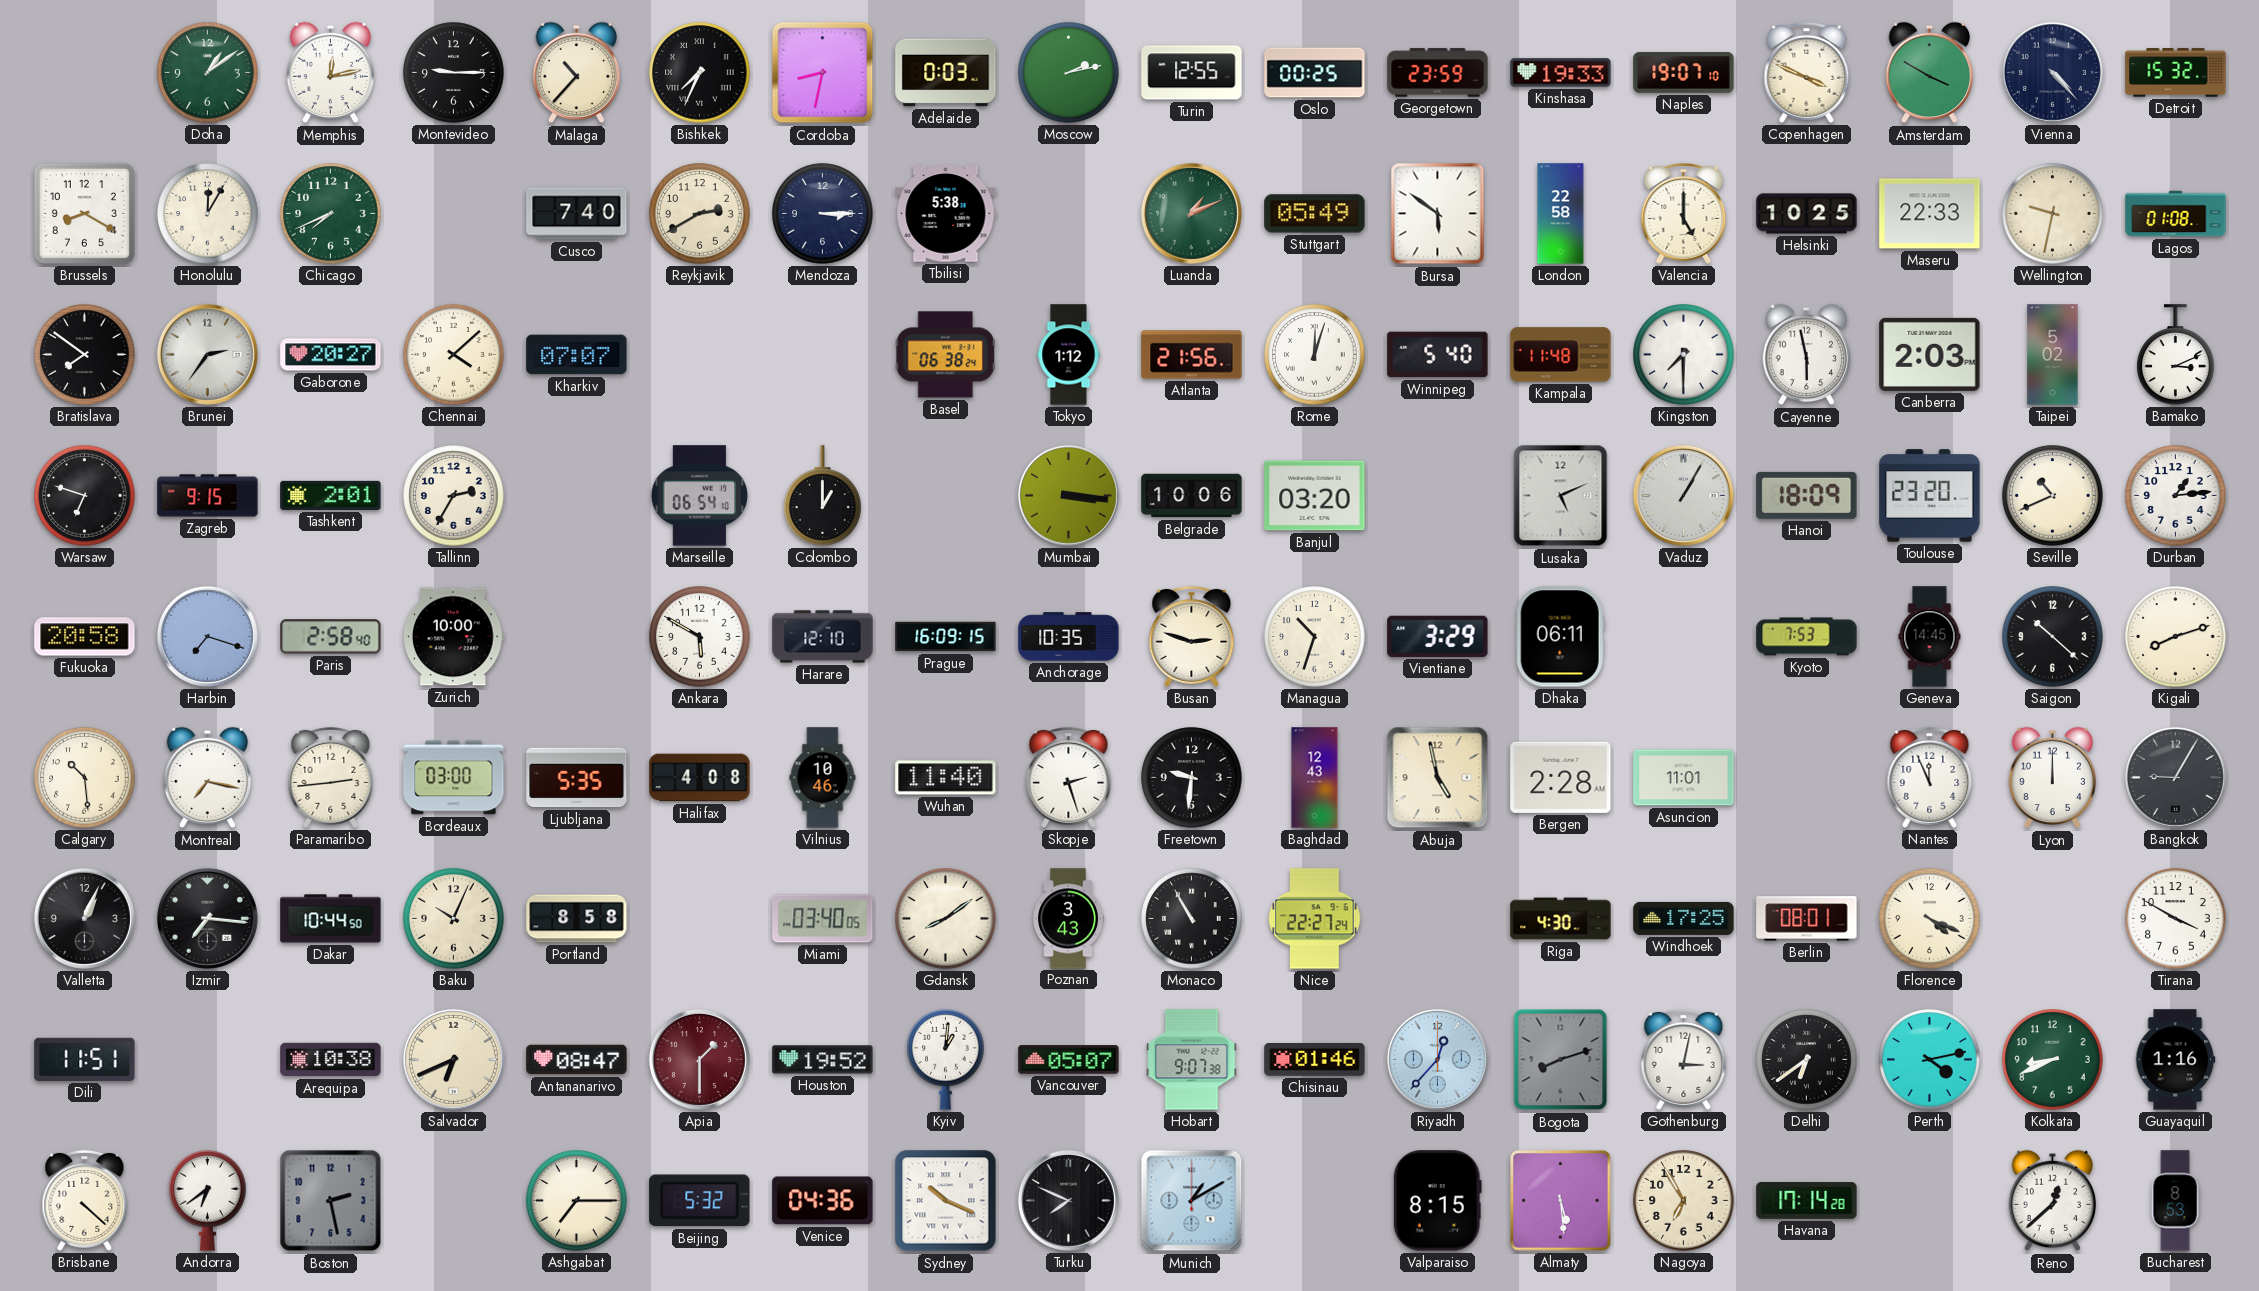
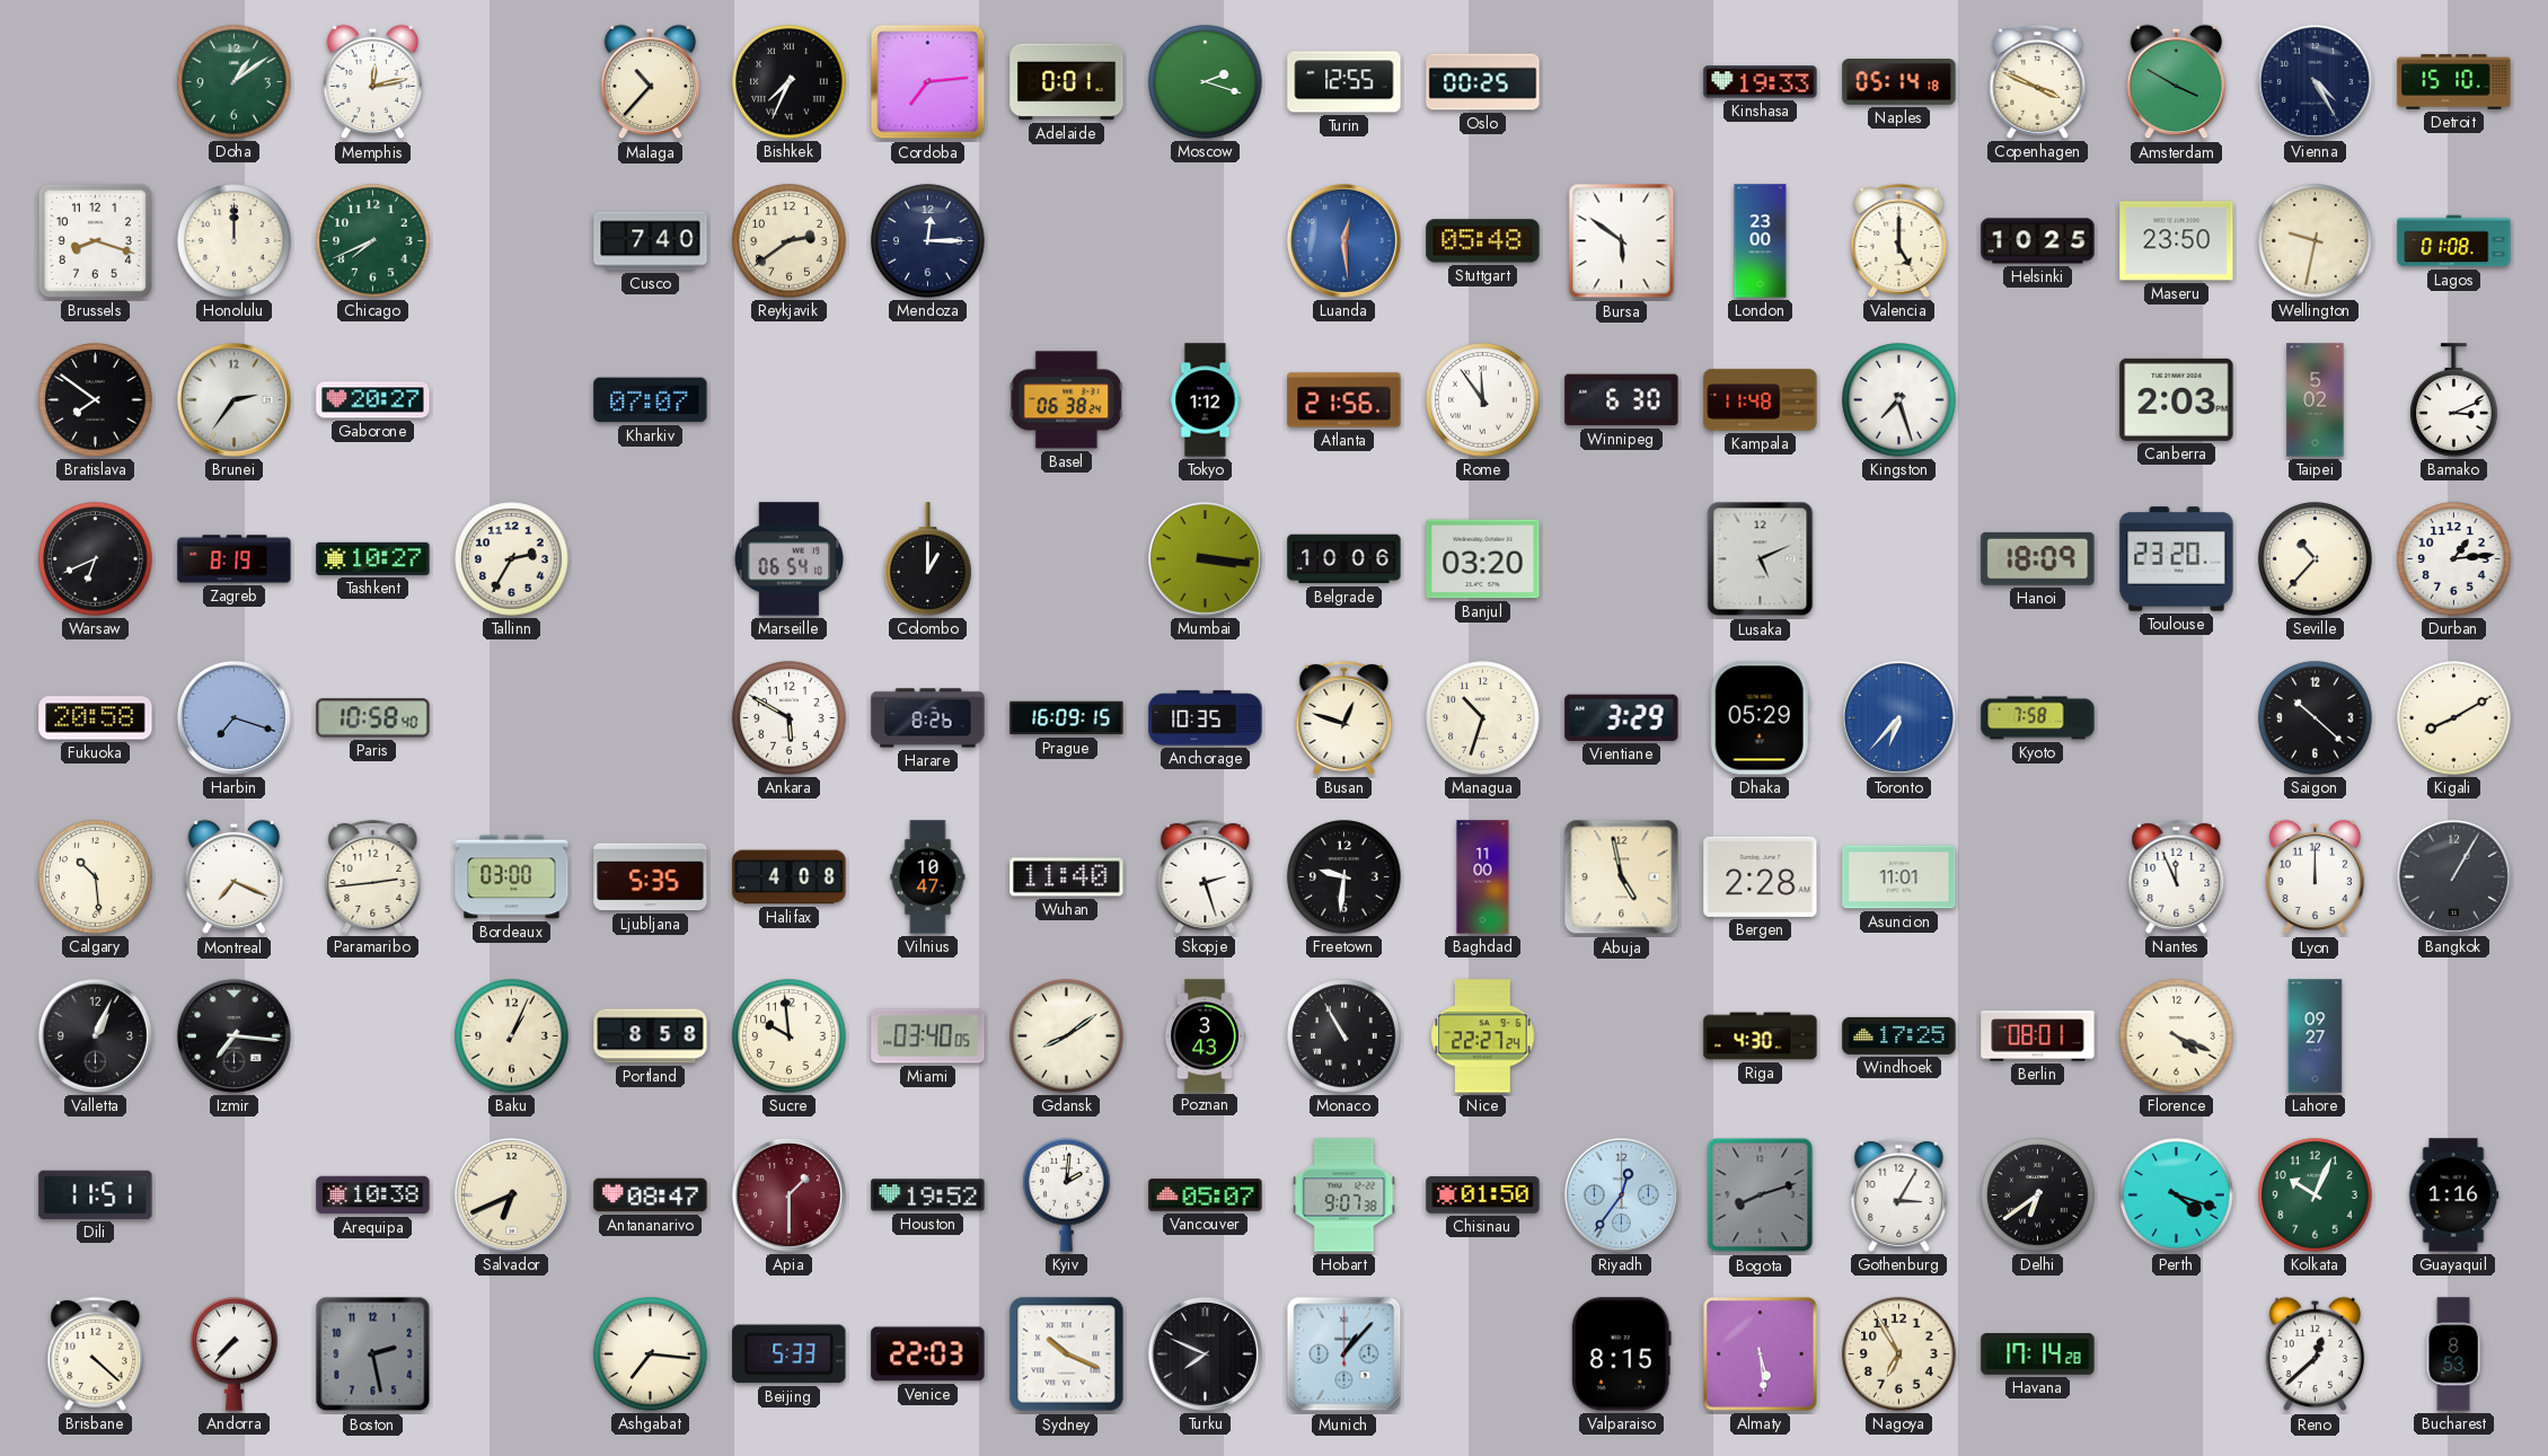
Montevideo: 9:15 -> none (454, 73)
Cordoba: 8:32 -> 7:14 (928, 82)
Adelaide: 0:03 -> 0:01 (1067, 82)
Moscow: 2:13 -> 2:18 (1206, 82)
Georgetown: 23:59 -> none (1438, 73)
Naples: 19:07 -> 05:14 (1899, 82)
Vienna: 4:23 -> 4:25 (2315, 81)
Detroit: 15:32 -> 15:10 (2454, 82)
Brussels: 8:20 -> 8:18 (95, 240)
Honolulu: 12:05 -> 12:00 (235, 241)
Reykjavik: 2:40 -> 2:39 (790, 241)
Mendoza: 3:15 -> 12:15 (928, 241)
Tbilisi: 5:38 -> none (946, 214)
Luanda: 1:11 -> 12:29 (1343, 240)
Luanda dial: green -> blue (1343, 240)
Stuttgart: 05:49 -> 05:48 (1483, 241)
London: 22:58 -> 23:00 (1761, 241)
Maseru: 22:33 -> 23:50 (2177, 241)
Chennai: 4:08 -> none (454, 355)
Rome: 12:03 -> 11:54 (1483, 400)
Winnipeg: 5:40 -> 6:30 (1622, 400)
Kingston: 7:30 -> 7:27 (1899, 400)
Cayenne: 5:58 -> none (1807, 355)
Warsaw: 6:48 -> 6:41 (96, 559)
Zagreb: 9:15 -> 8:19 (235, 559)
Tashkent: 2:01 -> 10:27 (373, 558)
Vaduz: 1:05 -> none (1683, 495)
Seville: 10:41 -> 10:37 (2316, 559)
Paris: 2:58 -> 10:58 (373, 718)
Zurich: 10:00 -> none (454, 637)
Harare: 12:10 -> 8:26 (928, 718)
Busan: 2:48 -> 12:48 (1344, 717)
Dhaka: 06:11 -> 05:29 (1760, 718)
Toronto: none -> 6:37 (1898, 717)
Kyoto: 7:53 -> 7:58 (2038, 718)
Geneva: 14:45 -> none (1930, 637)
Kigali: 8:12 -> 8:10 (2454, 718)
Montreal: 7:17 -> 7:19 (235, 877)
Vilnius: 10:46 -> 10:47 (928, 877)
Baghdad: 12:43 -> 11:00 (1483, 877)
Bangkok: 9:05 -> 1:05 (2453, 876)
Dakar: 10:44 -> none (331, 919)
Baku: 10:04 -> 1:04 (512, 1036)
Sucre: none -> 9:59 (790, 1036)
Lahore: none -> 09:27 (2316, 1036)
Tirana: 3:50 -> none (2176, 919)
Kyiv: 1:01 -> 2:01 (1067, 1194)
Chisinau: 01:46 -> 01:50 (1483, 1195)
Riyadh: 12:37 -> 12:36 (1621, 1194)
Gothenburg: 3:02 -> 3:05 (1899, 1194)
Perth: 4:13 -> 4:18 (2177, 1195)
Kolkata: 8:41 -> 10:04 (2316, 1195)
Andorra: 6:39 -> 7:37 (235, 1353)
Ashgabat: 7:15 -> 7:16 (651, 1354)
Beijing: 5:32 -> 5:33 (790, 1354)
Venice: 04:36 -> 22:03 (928, 1354)
Munich: 1:10 -> 1:07 (1344, 1354)
